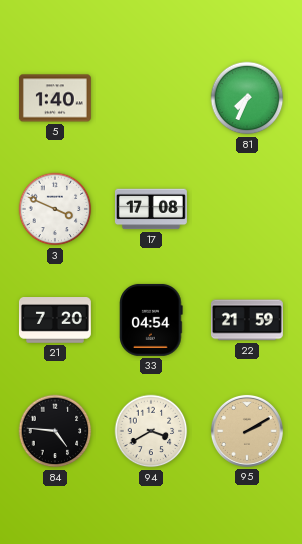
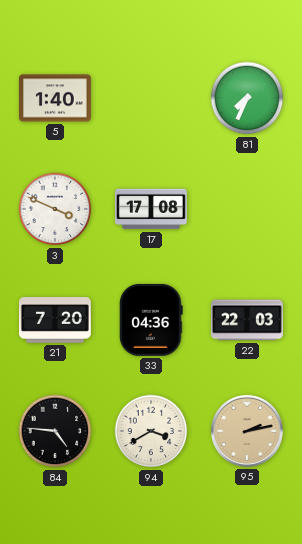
33: 04:54 -> 04:36 (151, 320)
22: 21:59 -> 22:03 (247, 320)
95: 2:10 -> 2:13 (247, 431)
